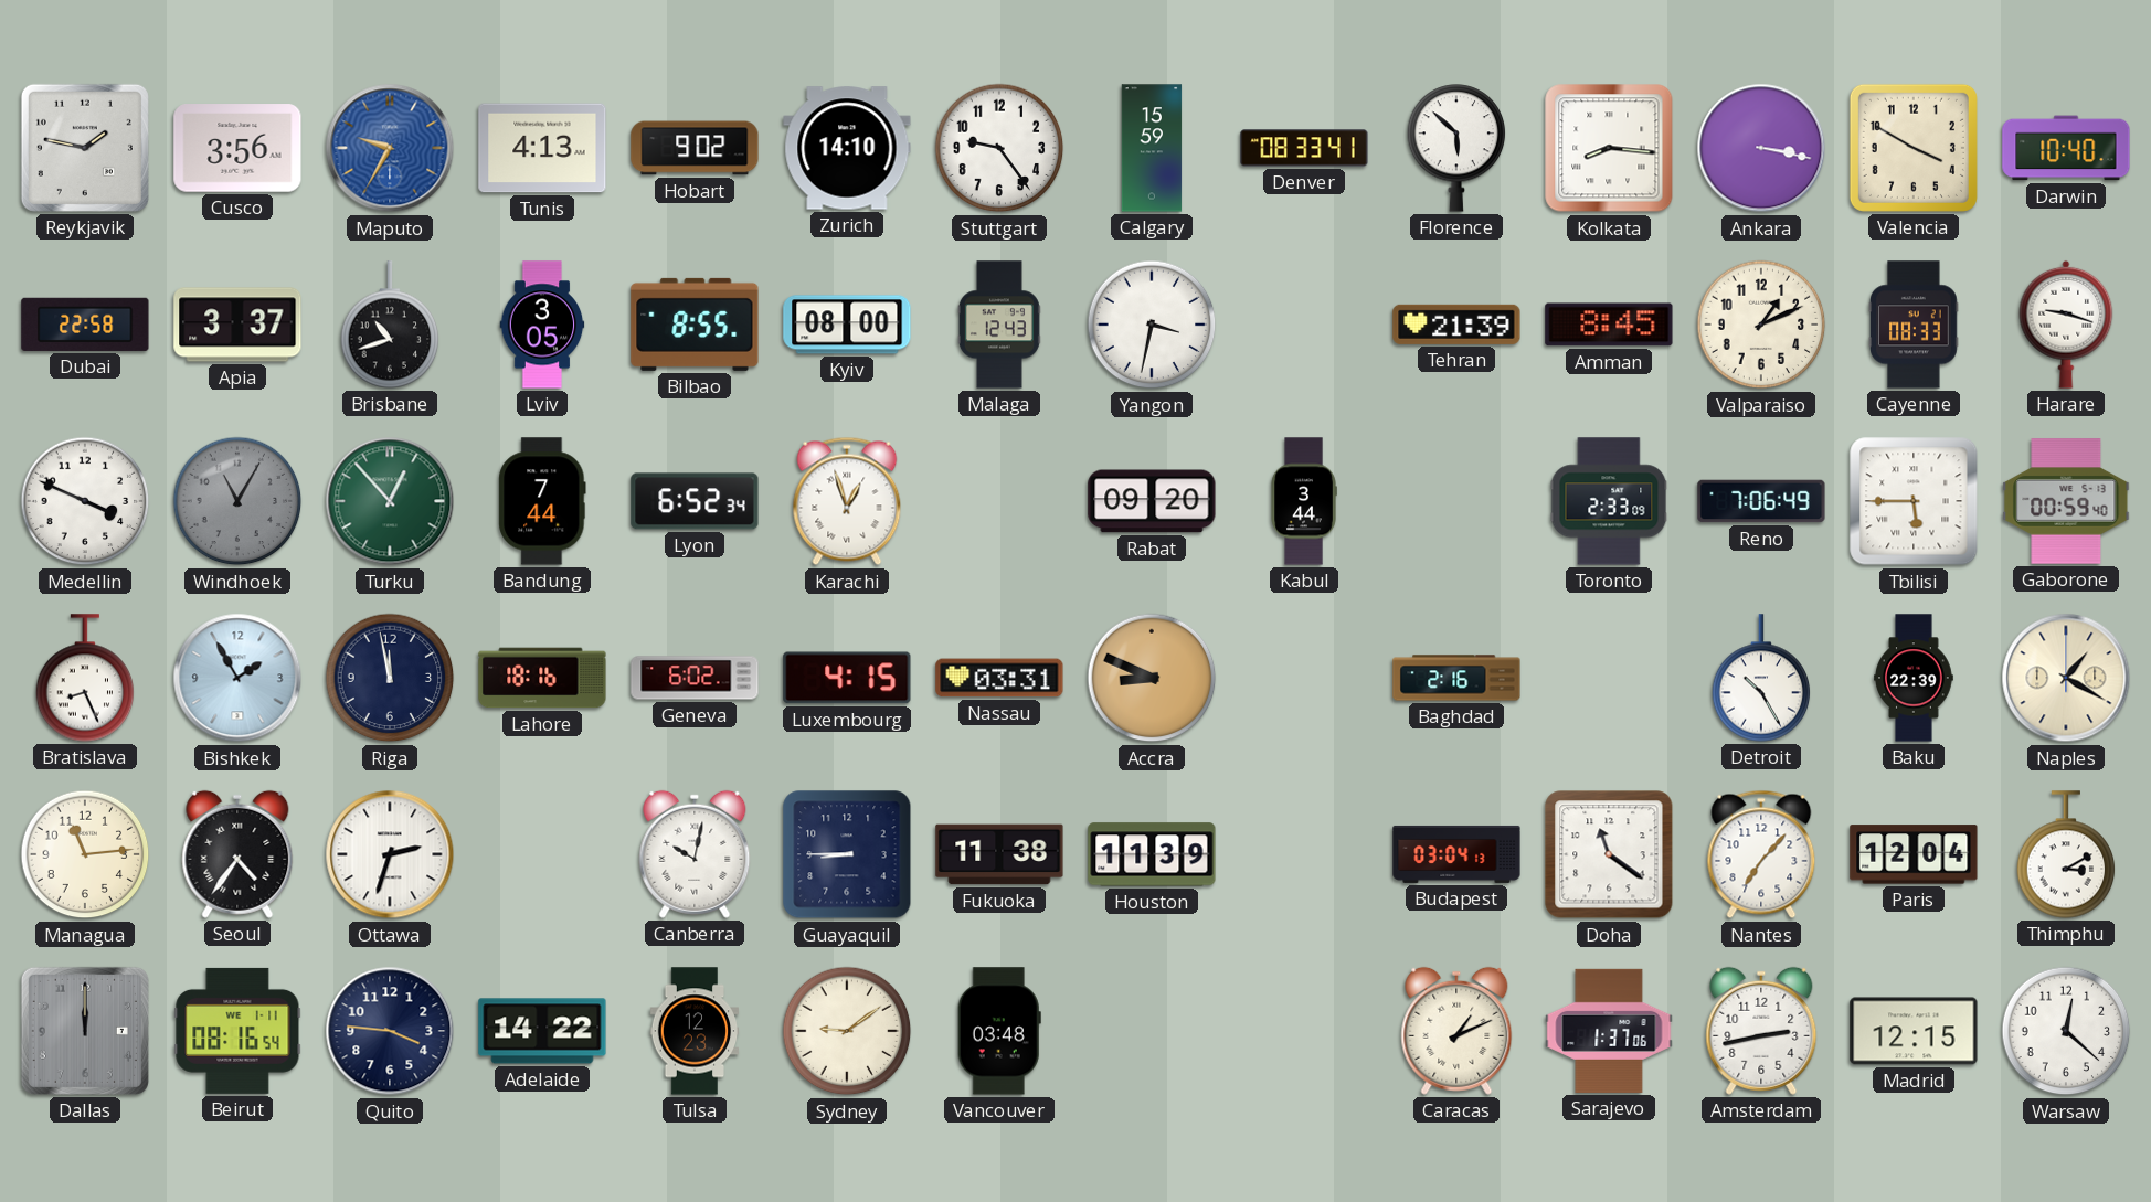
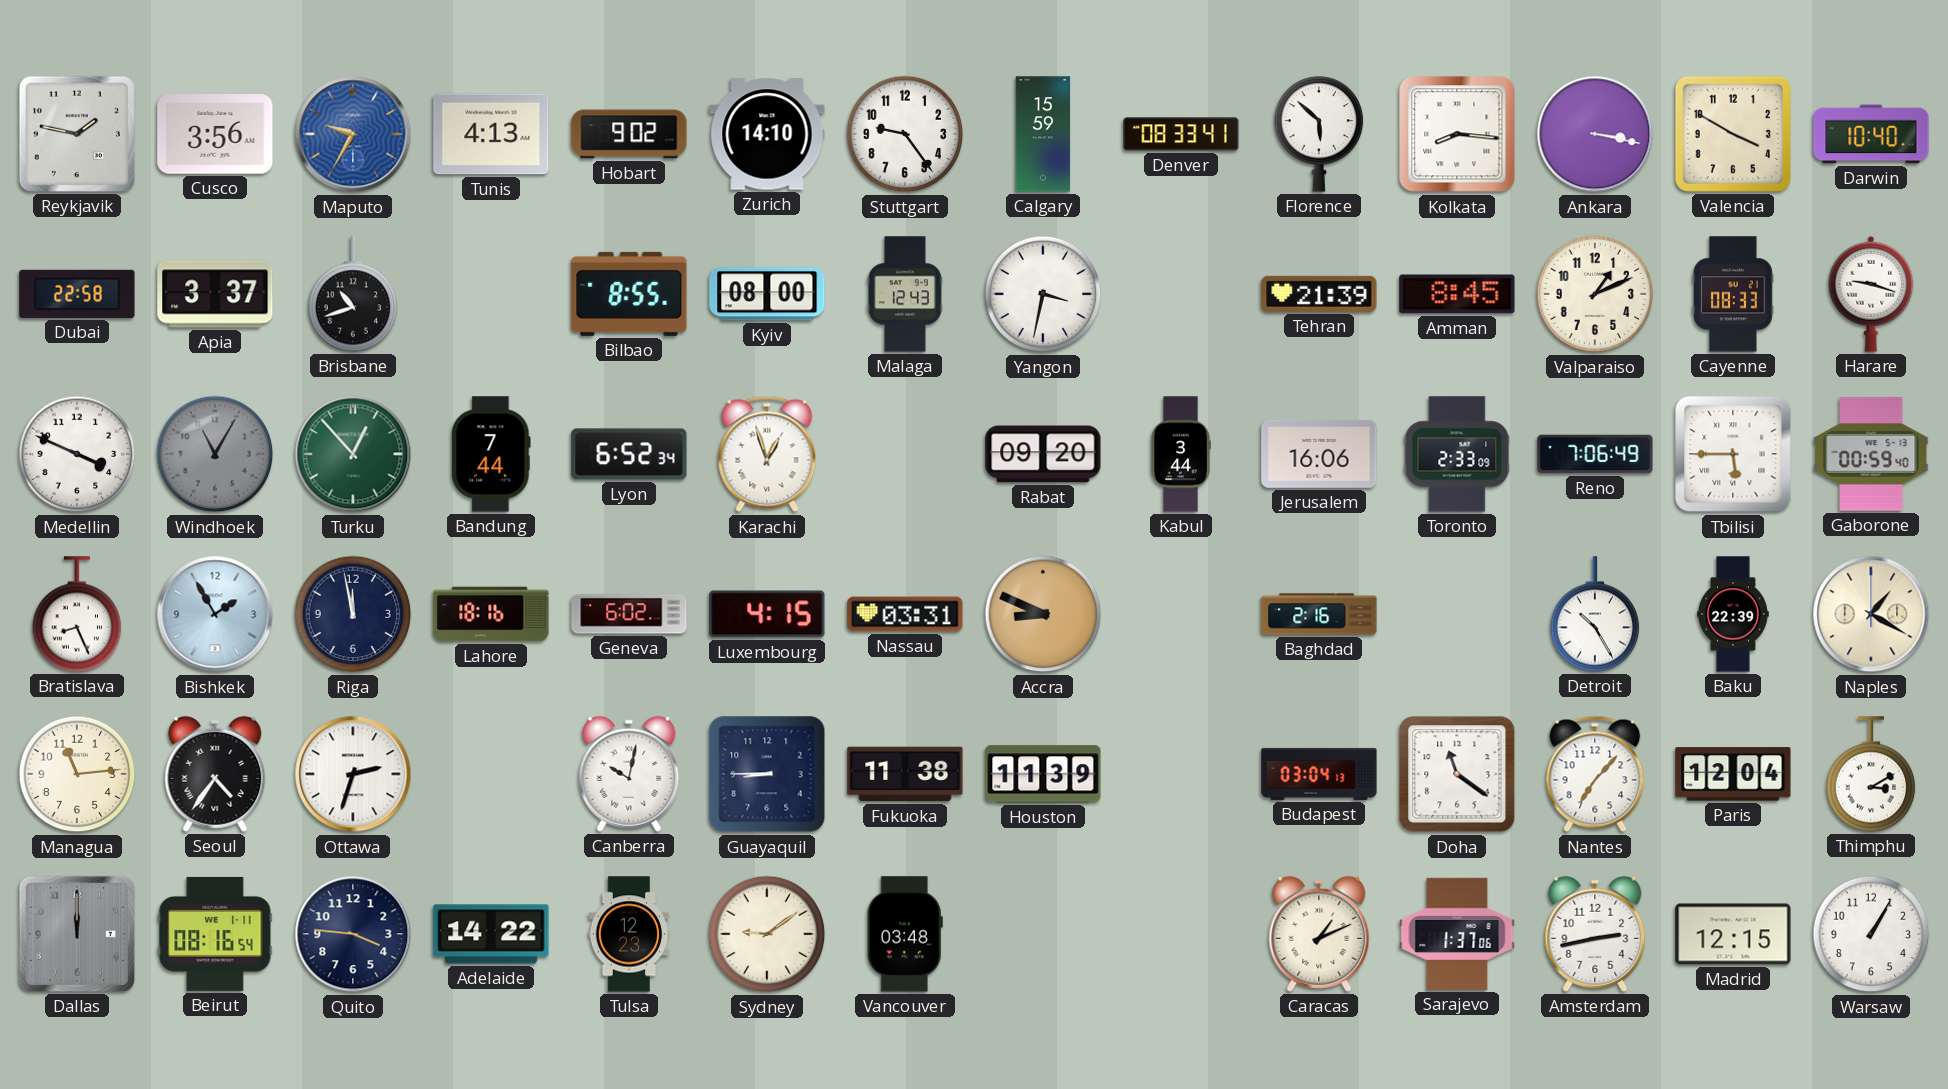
Lviv: 3:05 -> none (542, 325)
Jerusalem: none -> 16:06 (1319, 454)
Warsaw: 12:22 -> 1:05 (1871, 934)
